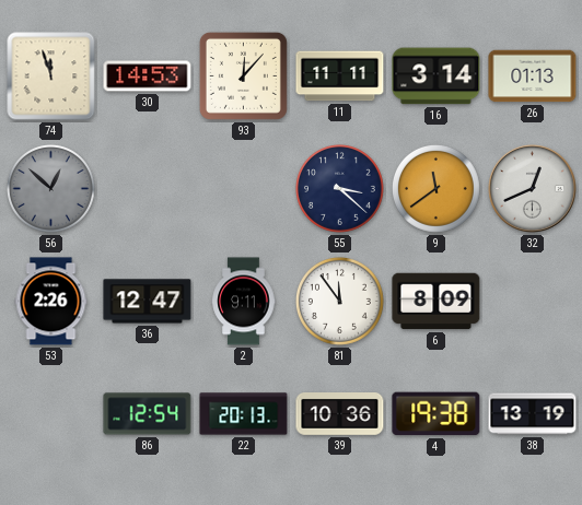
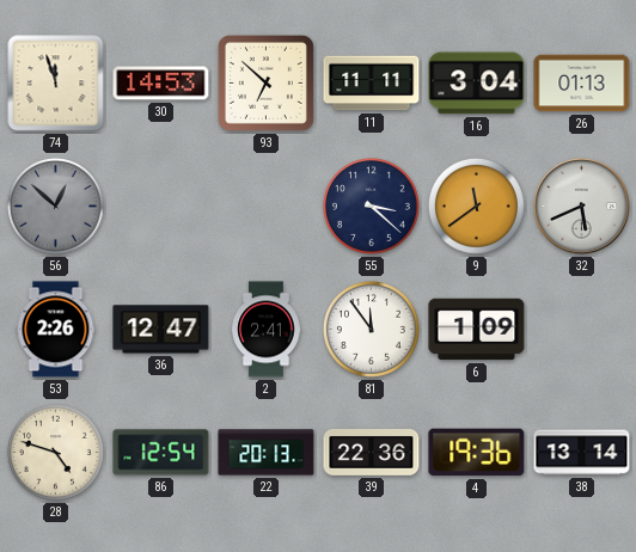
93: 12:07 -> 6:52 (265, 82)
16: 3:14 -> 3:04 (477, 84)
32: 12:41 -> 5:41 (582, 207)
2: 9:11 -> 2:41 (267, 330)
6: 8:09 -> 1:09 (477, 330)
28: none -> 4:48 (55, 452)
39: 10:36 -> 22:36 (372, 453)
4: 19:38 -> 19:36 (477, 453)
38: 13:19 -> 13:14 (582, 453)
